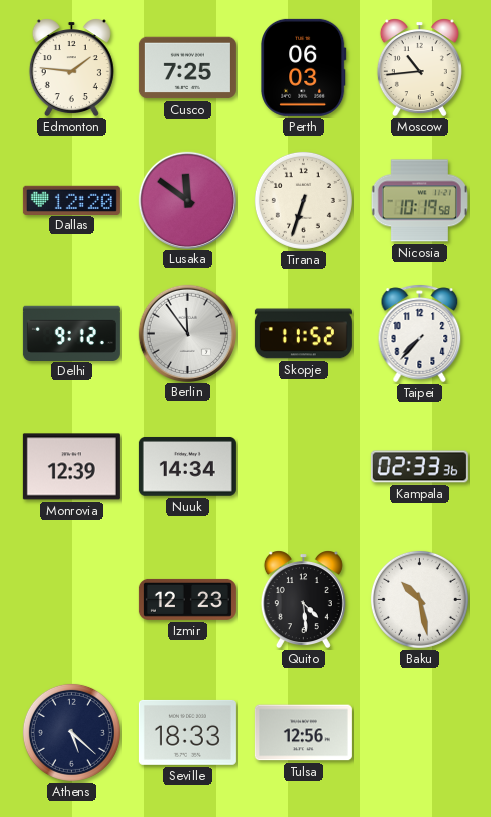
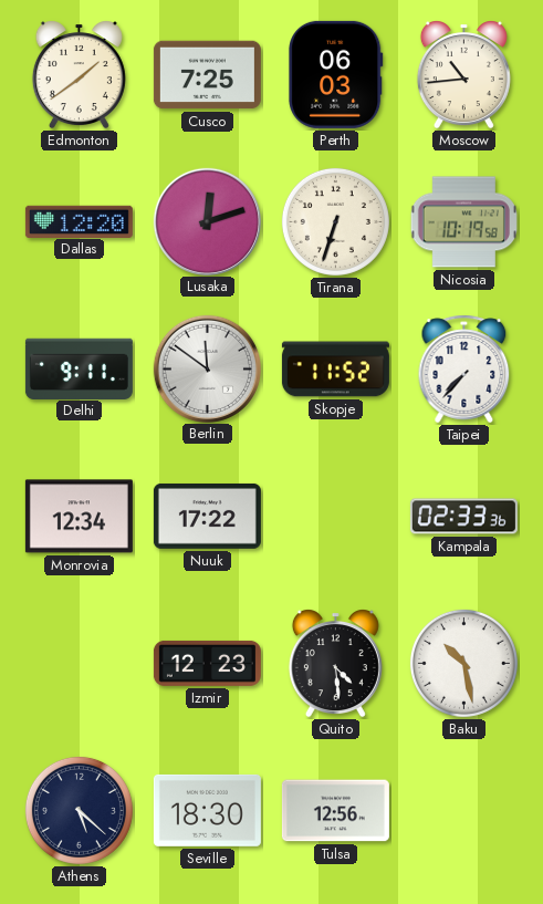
Edmonton: 1:46 -> 1:39 (79, 75)
Lusaka: 11:51 -> 12:12 (207, 221)
Delhi: 9:12 -> 9:11 (79, 368)
Berlin: 11:54 -> 11:51 (207, 368)
Monrovia: 12:39 -> 12:34 (79, 517)
Nuuk: 14:34 -> 17:22 (207, 516)
Seville: 18:33 -> 18:30 (207, 810)
